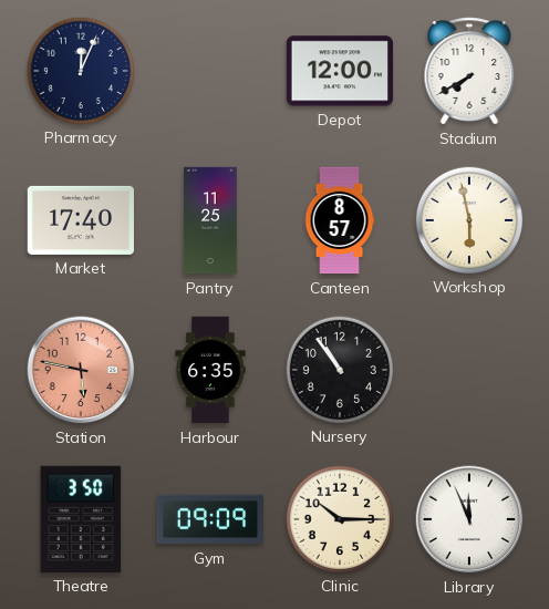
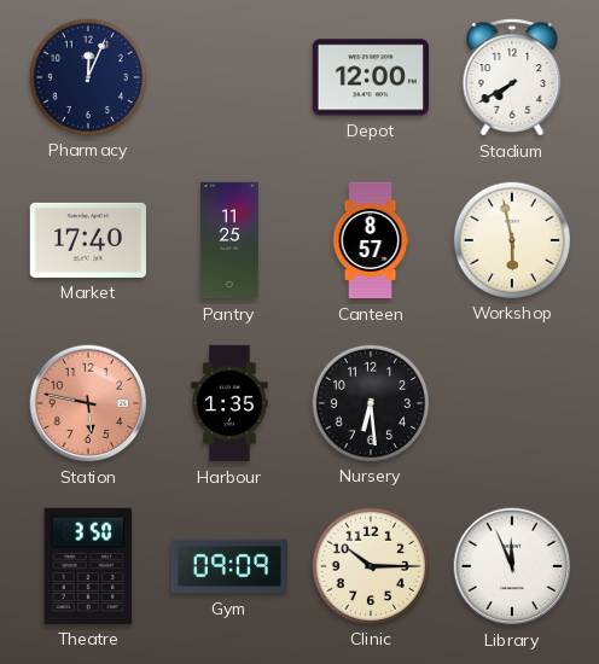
Harbour: 6:35 -> 1:35 (229, 403)
Nursery: 10:54 -> 6:29 (370, 402)
